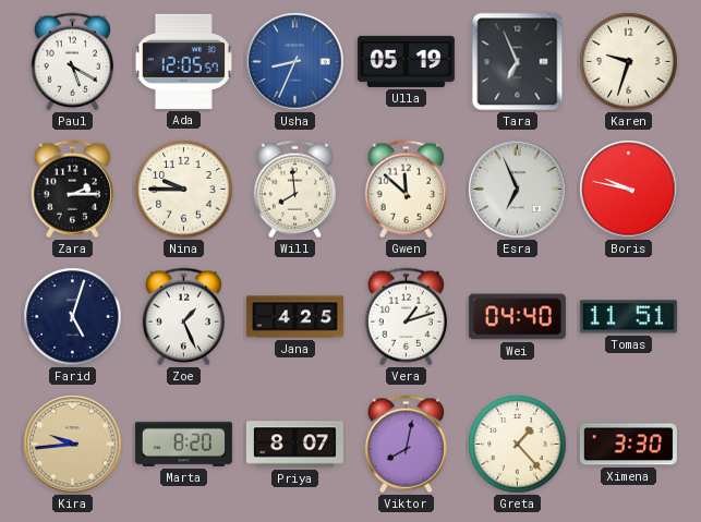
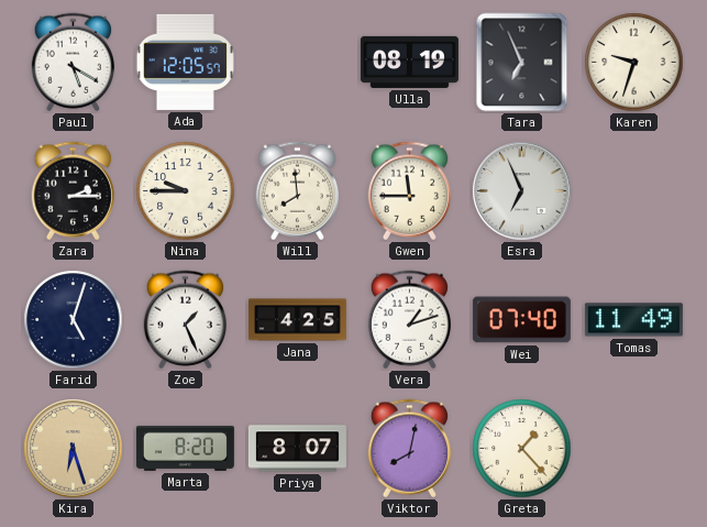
Usha: 8:34 -> none (295, 62)
Ulla: 05:19 -> 08:19 (409, 62)
Gwen: 11:52 -> 11:45 (409, 191)
Boris: 9:47 -> none (629, 190)
Wei: 04:40 -> 07:40 (521, 320)
Tomas: 11:51 -> 11:49 (633, 320)
Kira: 9:44 -> 6:27 (74, 449)
Ximena: 3:30 -> none (628, 445)
